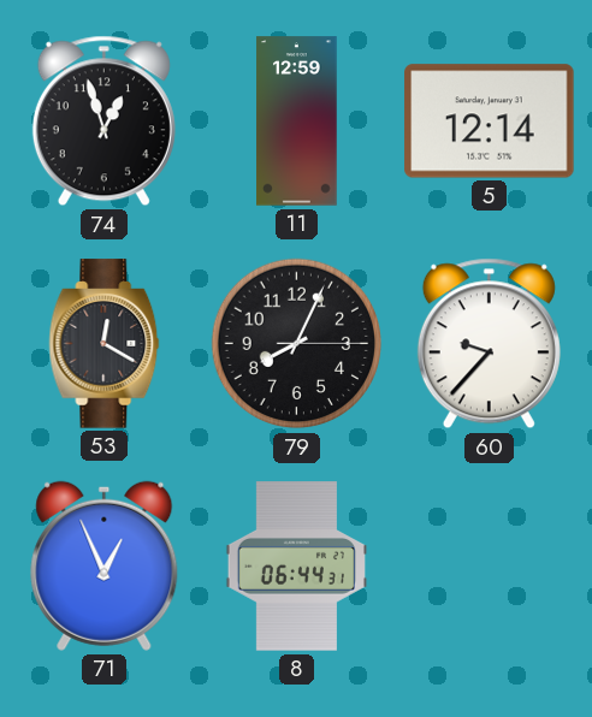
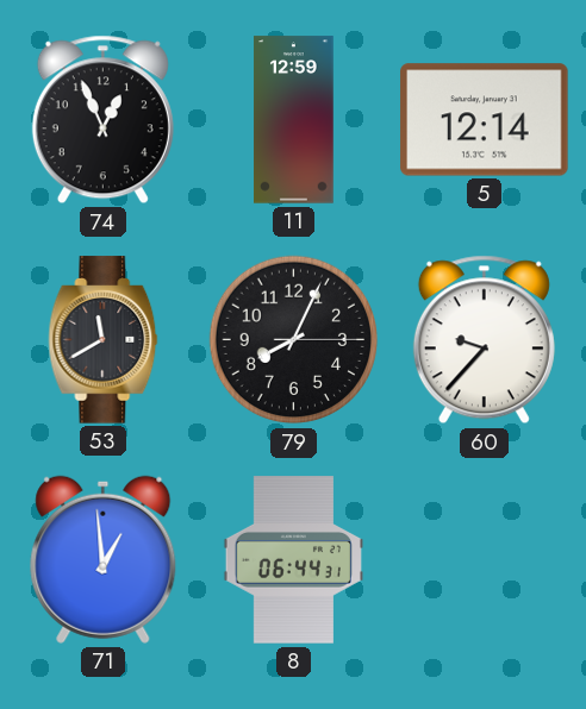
74: 12:57 -> 12:56 (102, 120)
53: 12:20 -> 11:40 (104, 340)
71: 12:56 -> 12:59 (104, 559)
